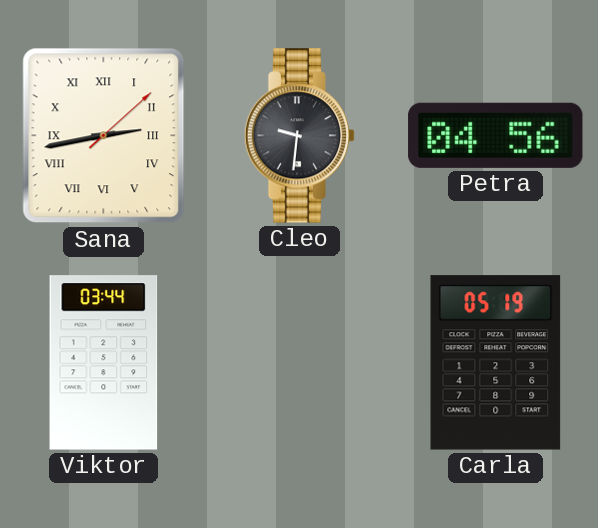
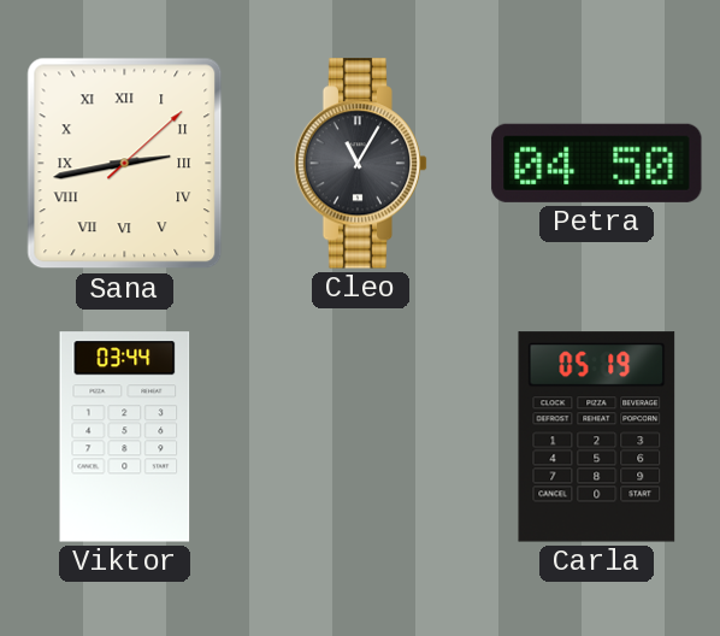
Cleo: 9:31 -> 11:05 (361, 164)
Petra: 04:56 -> 04:50 (597, 163)
